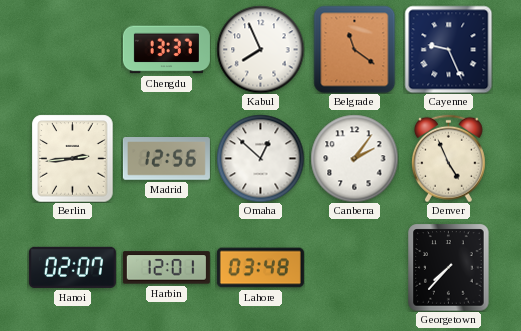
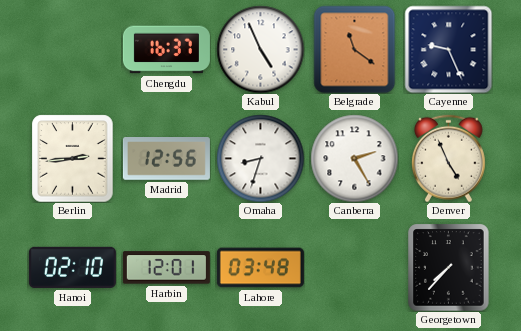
Chengdu: 13:37 -> 16:37 (166, 50)
Kabul: 7:56 -> 4:56 (260, 49)
Omaha: 12:52 -> 8:33 (260, 158)
Canberra: 2:06 -> 2:25 (354, 158)
Hanoi: 02:07 -> 02:10 (72, 267)
